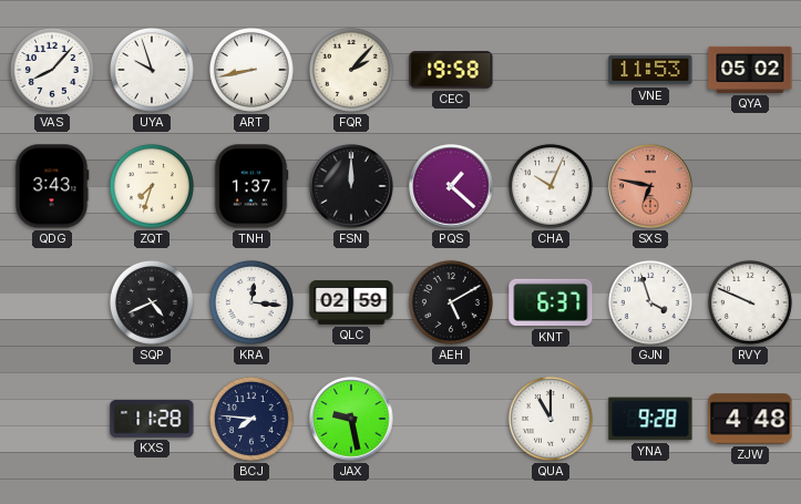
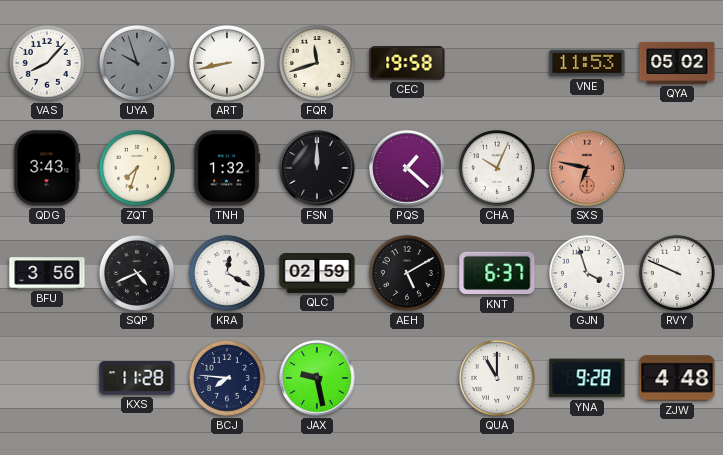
UYA dial: white -> grey (137, 63)
FQR: 2:07 -> 11:42 (317, 63)
TNH: 1:37 -> 1:32 (227, 168)
BFU: none -> 3:56 (47, 273)
KRA: 12:16 -> 12:20 (227, 273)
